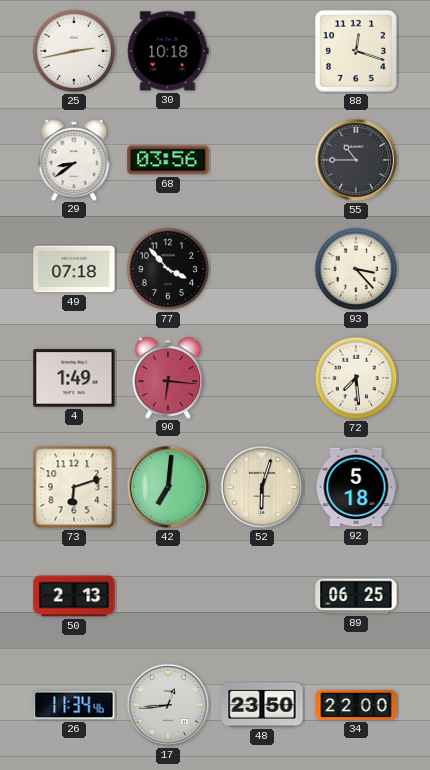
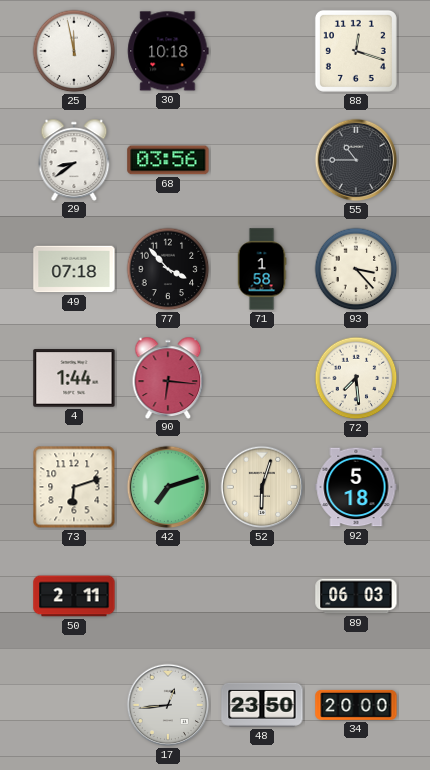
25: 2:43 -> 11:58 (74, 51)
71: none -> 1:58 (262, 269)
4: 1:49 -> 1:44 (74, 378)
42: 7:01 -> 7:12 (168, 487)
50: 2:13 -> 2:11 (74, 596)
89: 06:25 -> 06:03 (356, 596)
26: 11:34 -> none (74, 705)
34: 22:00 -> 20:00 (356, 705)
